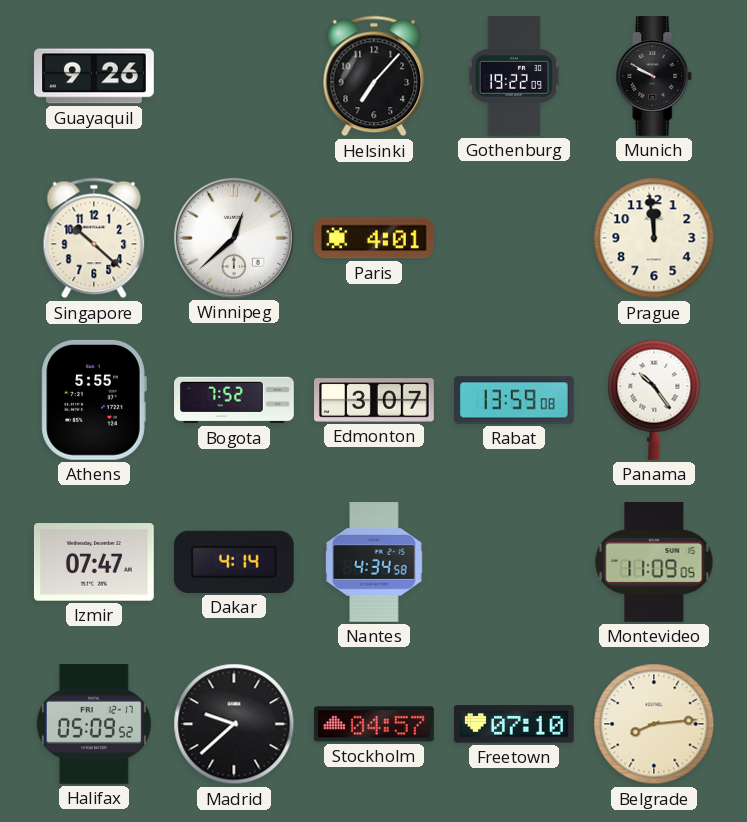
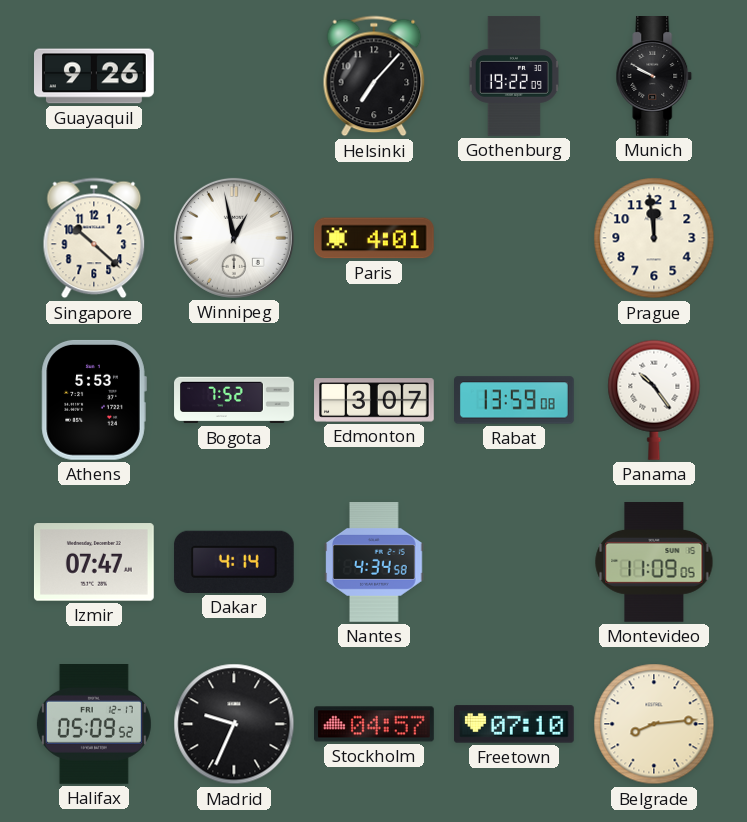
Winnipeg: 12:38 -> 12:58 (234, 238)
Athens: 5:55 -> 5:53 (94, 400)
Madrid: 9:38 -> 9:34 (234, 724)
